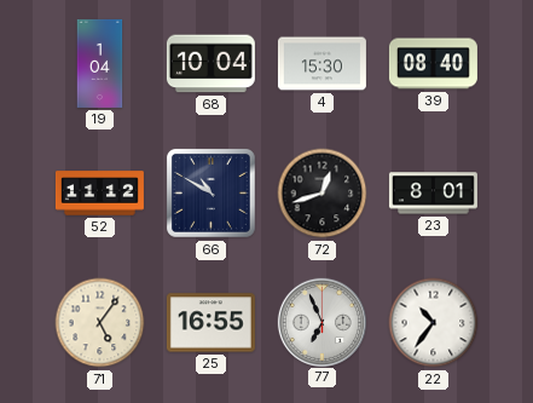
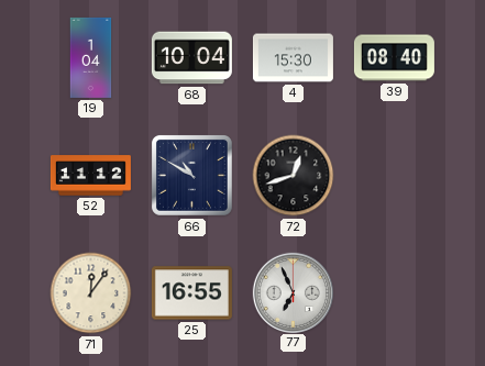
23: 8:01 -> none (433, 194)
71: 5:06 -> 12:06 (91, 293)
22: 10:36 -> none (434, 323)
